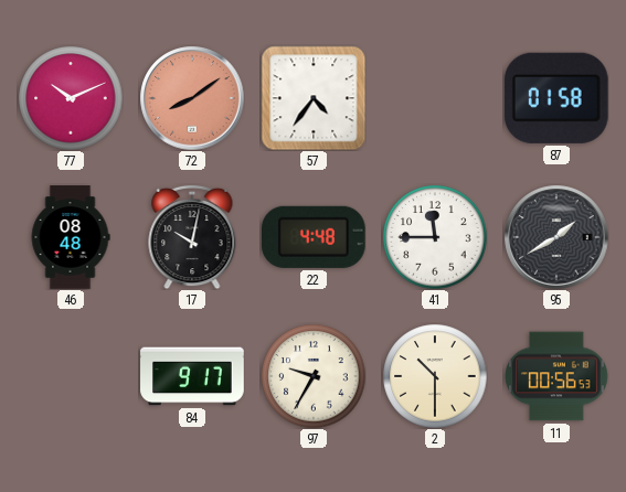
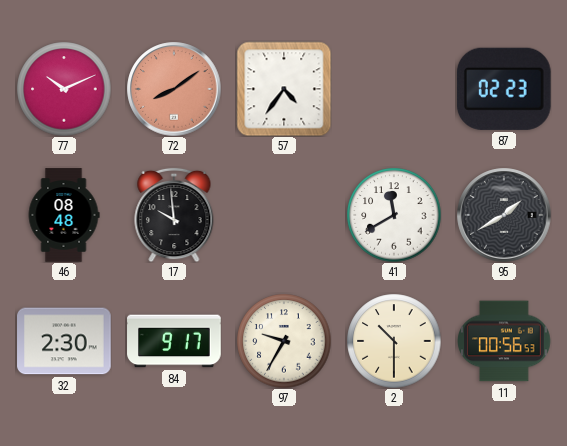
87: 01:58 -> 02:23 (504, 89)
17: 10:02 -> 9:59 (174, 215)
22: 4:48 -> none (314, 237)
41: 11:45 -> 11:40 (394, 215)
32: none -> 2:30 (64, 341)
